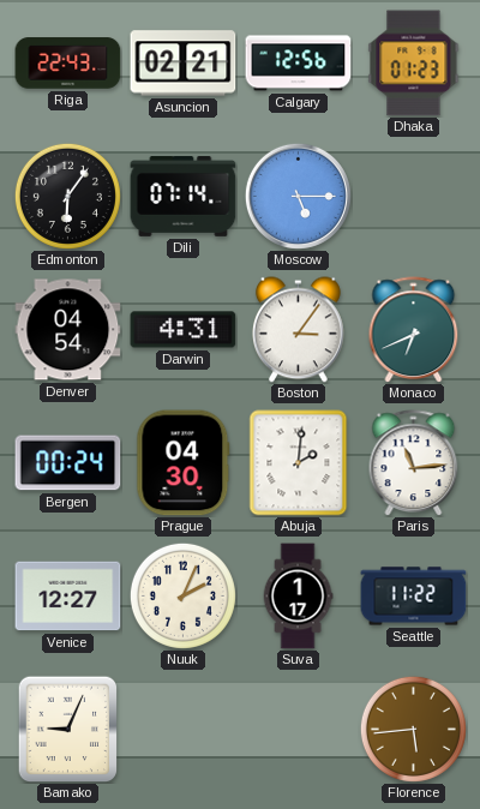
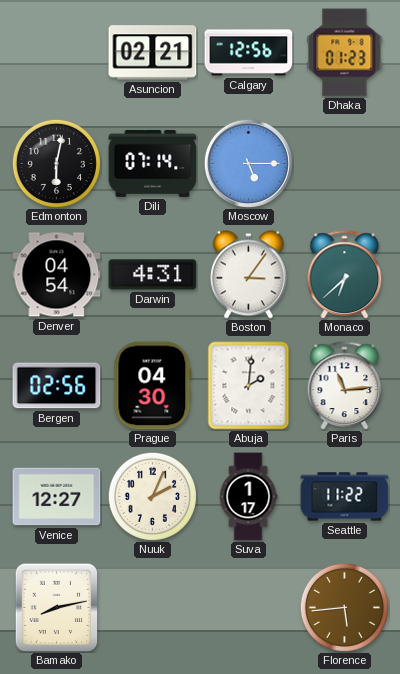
Riga: 22:43 -> none (68, 64)
Edmonton: 6:06 -> 6:02 (56, 163)
Monaco: 6:41 -> 6:38 (345, 275)
Bergen: 00:24 -> 02:56 (57, 386)
Bamako: 9:04 -> 8:13 (57, 607)
